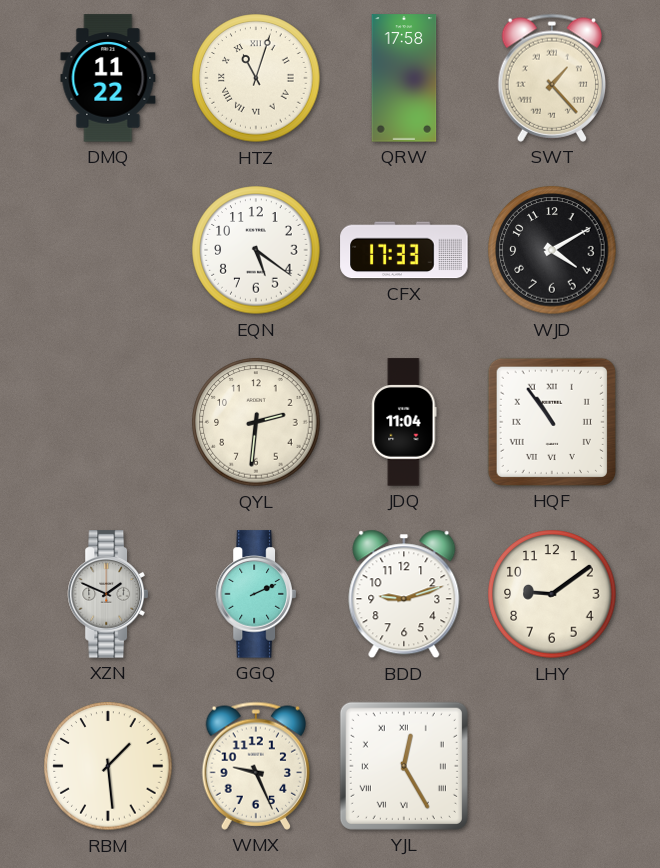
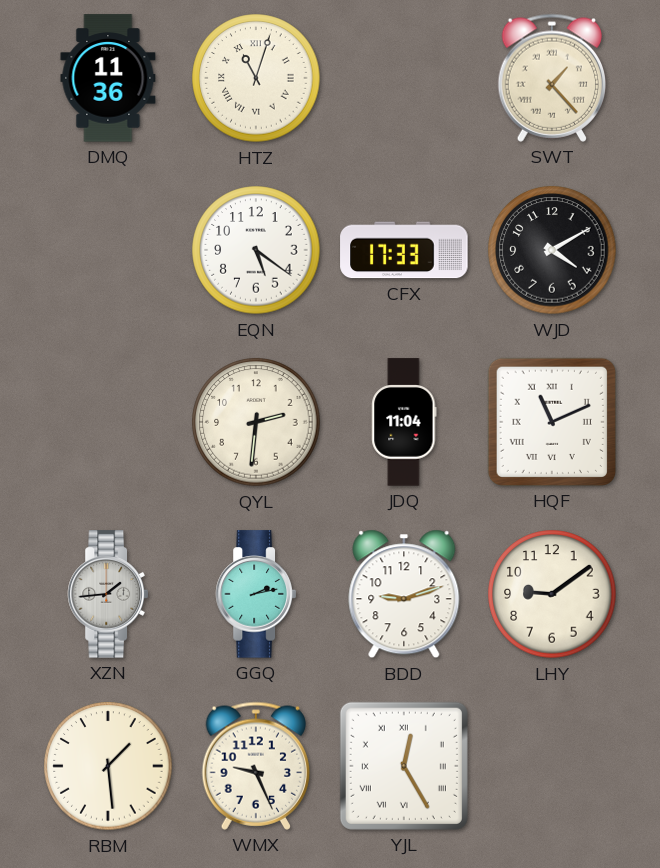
DMQ: 11:22 -> 11:36 (108, 78)
QRW: 17:58 -> none (404, 78)
HQF: 10:54 -> 11:11 (552, 422)
XZN: 1:49 -> 1:44 (107, 594)
GGQ: 2:11 -> 2:13 (255, 594)
